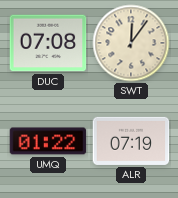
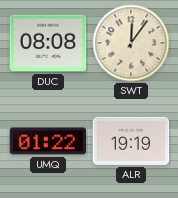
DUC: 07:08 -> 08:08 (48, 43)
ALR: 07:19 -> 19:19 (131, 141)
